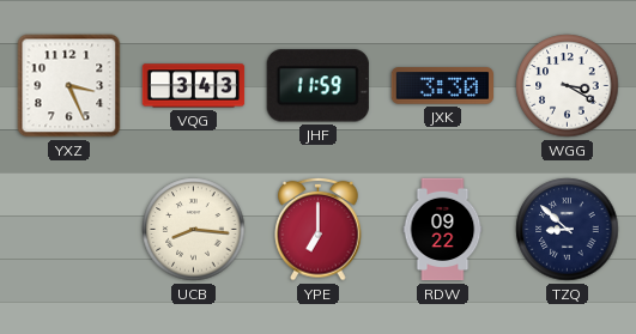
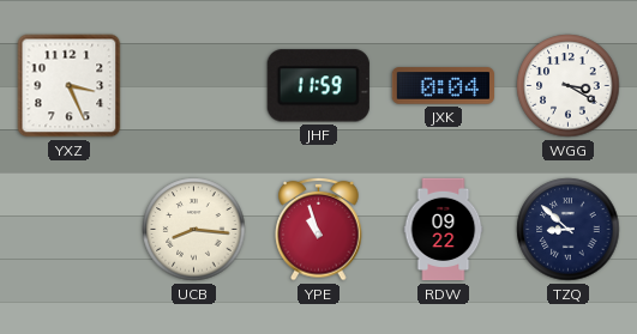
VQG: 3:43 -> none (194, 86)
JXK: 3:30 -> 0:04 (443, 86)
YPE: 7:00 -> 10:57 (319, 229)
